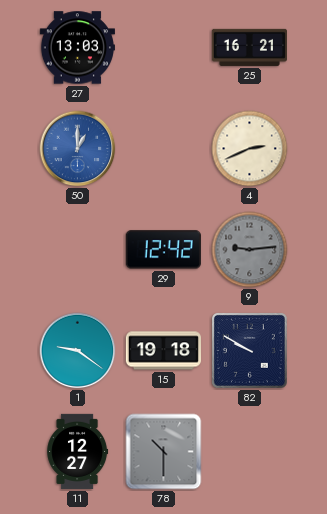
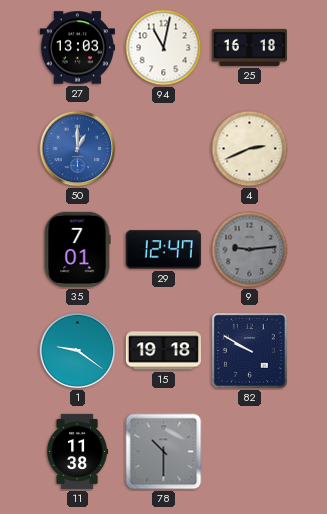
94: none -> 11:02 (164, 48)
25: 16:21 -> 16:18 (249, 47)
35: none -> 7:01 (77, 249)
29: 12:42 -> 12:47 (163, 250)
11: 12:27 -> 11:38 (78, 451)
